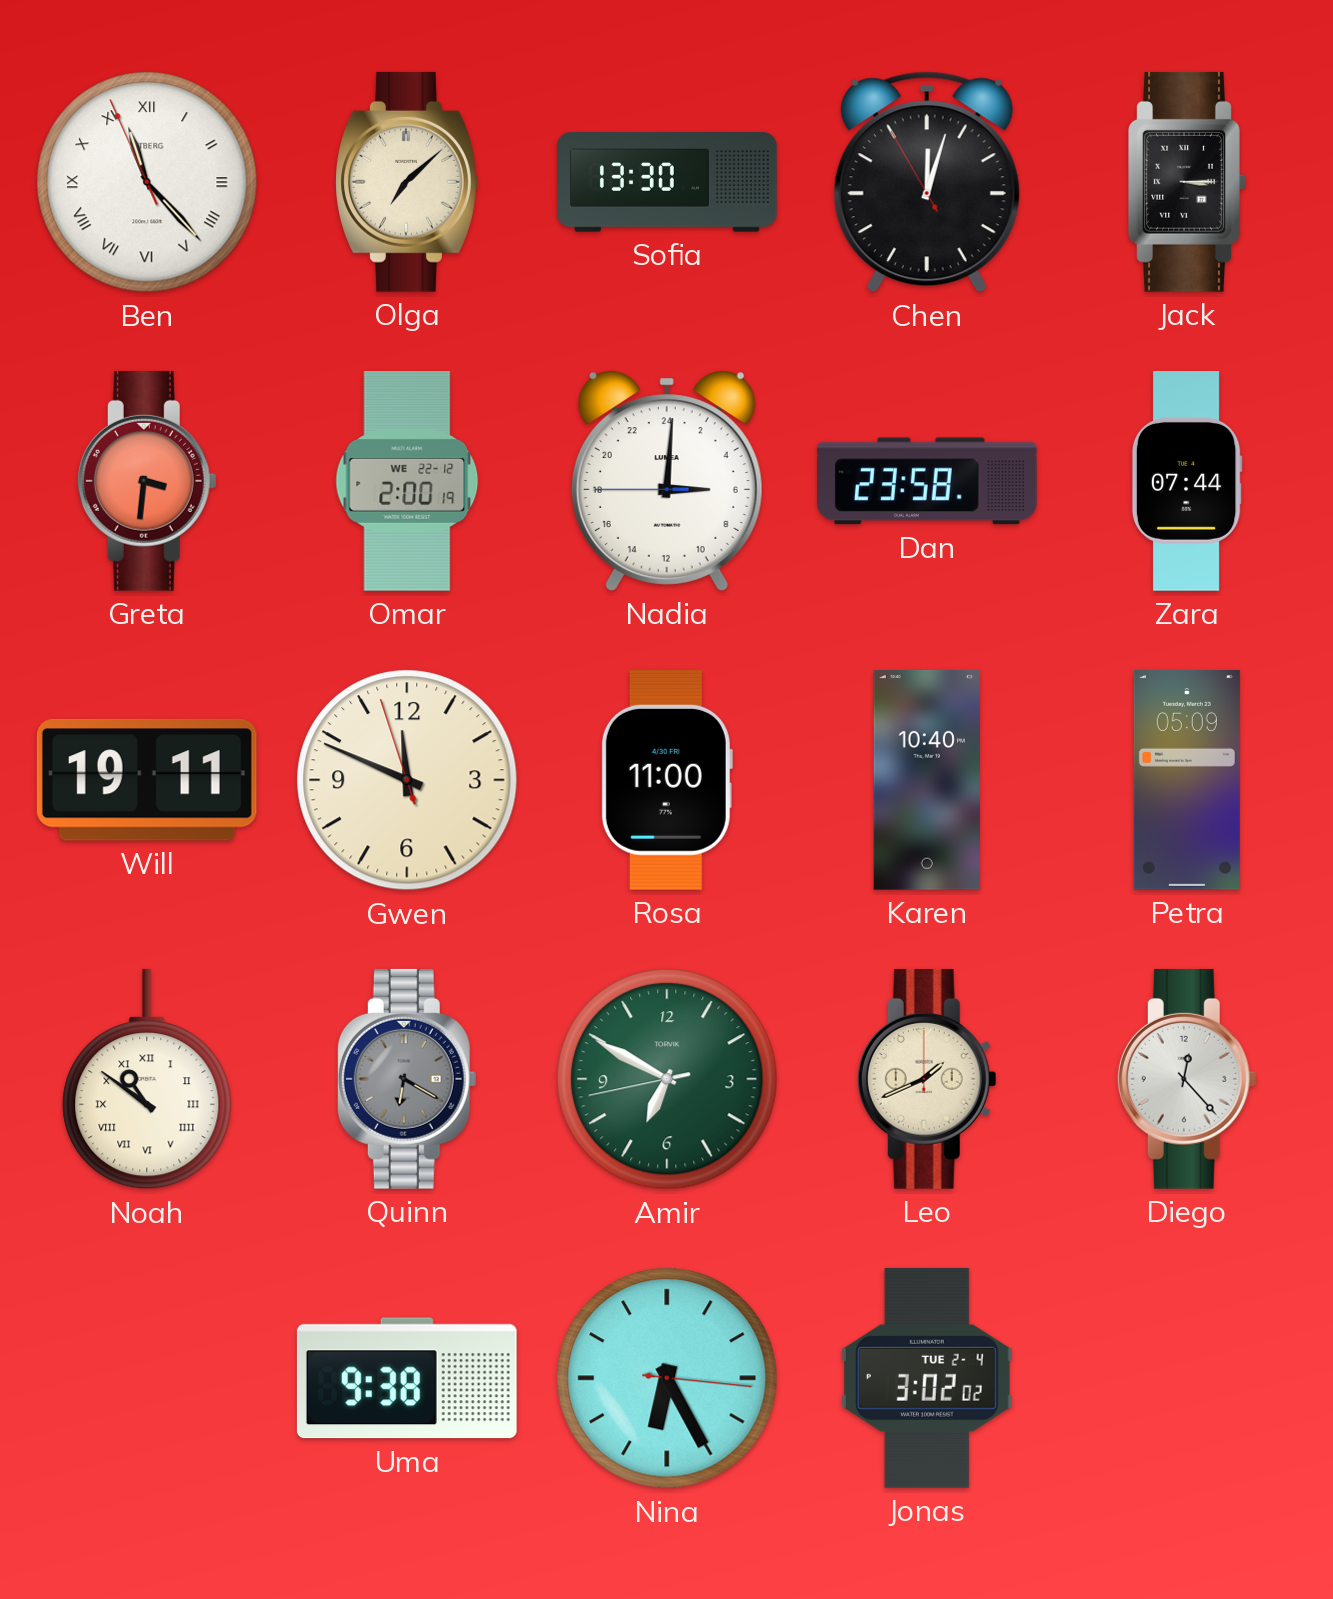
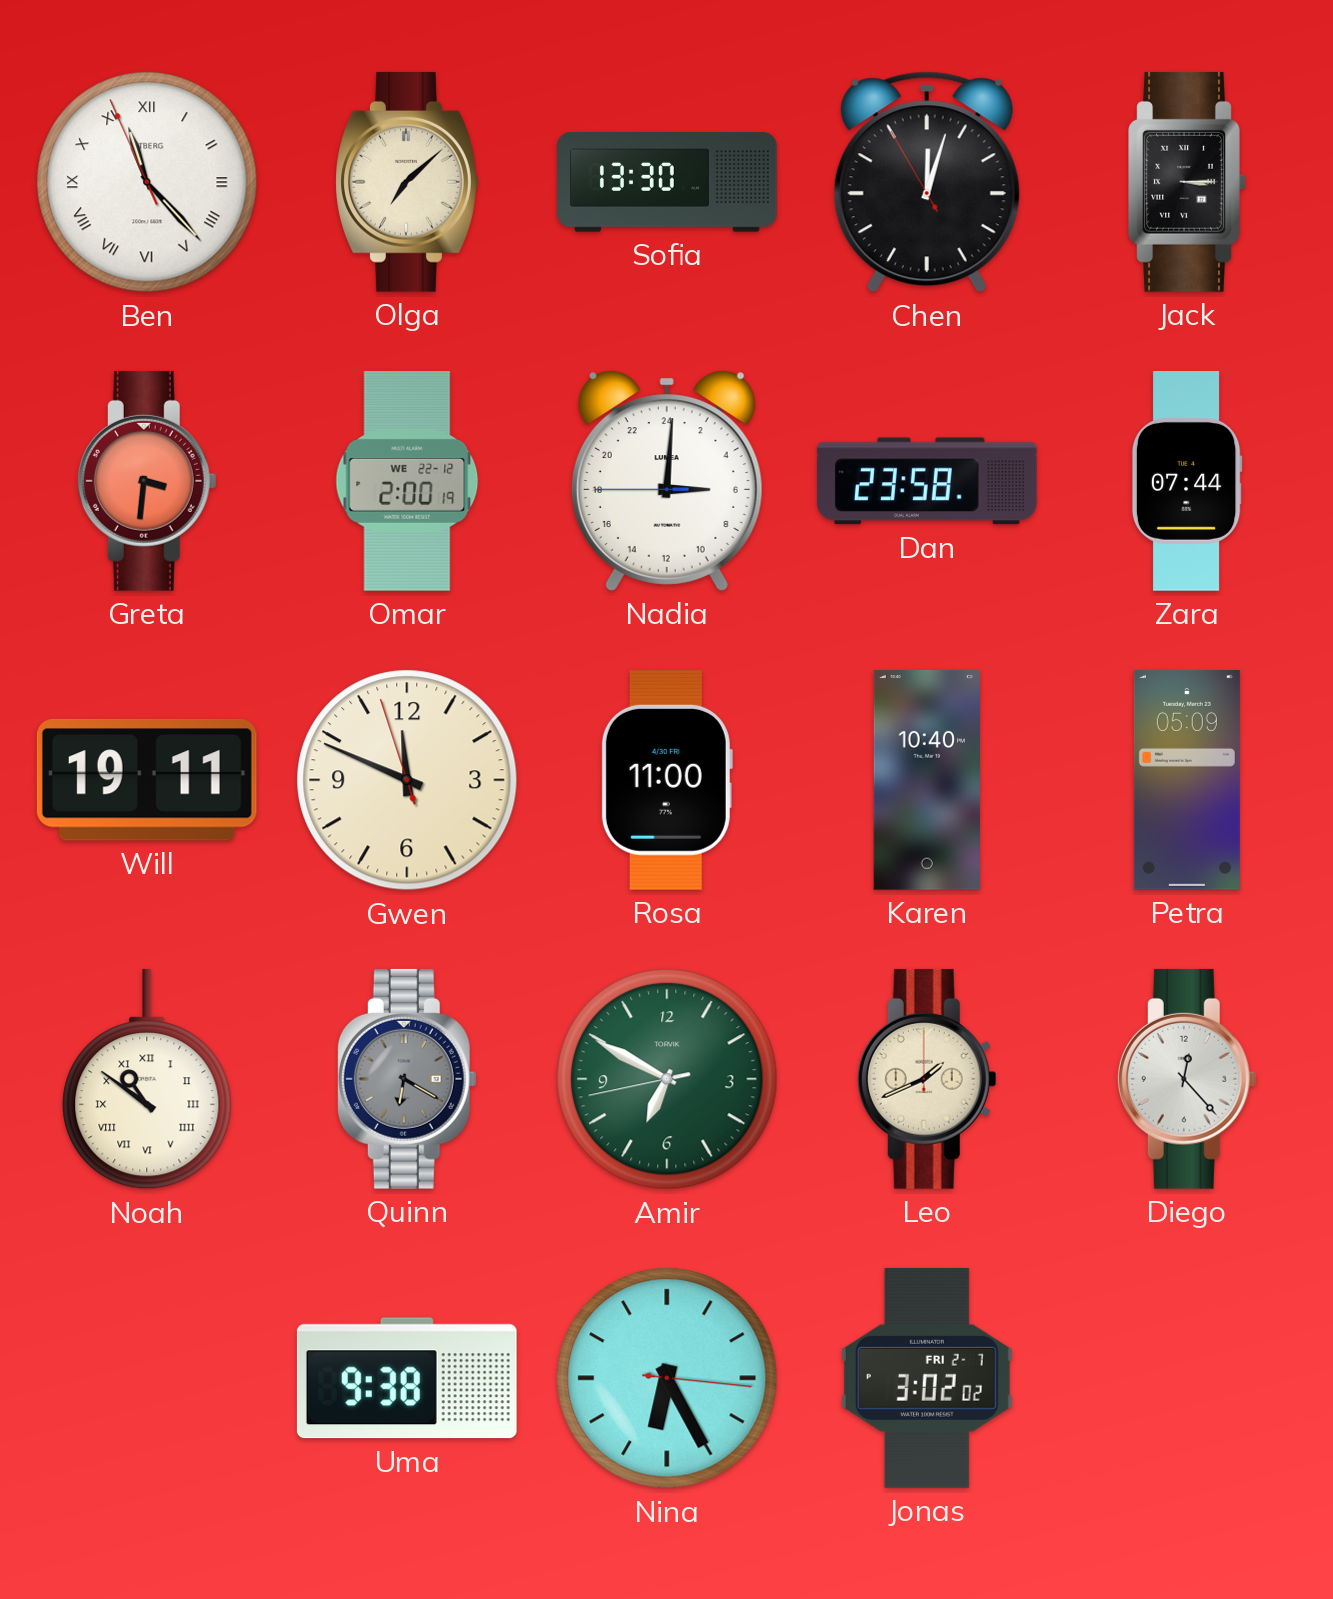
Jonas date: TUE 2-4 -> FRI 2-7 (927, 1378)
